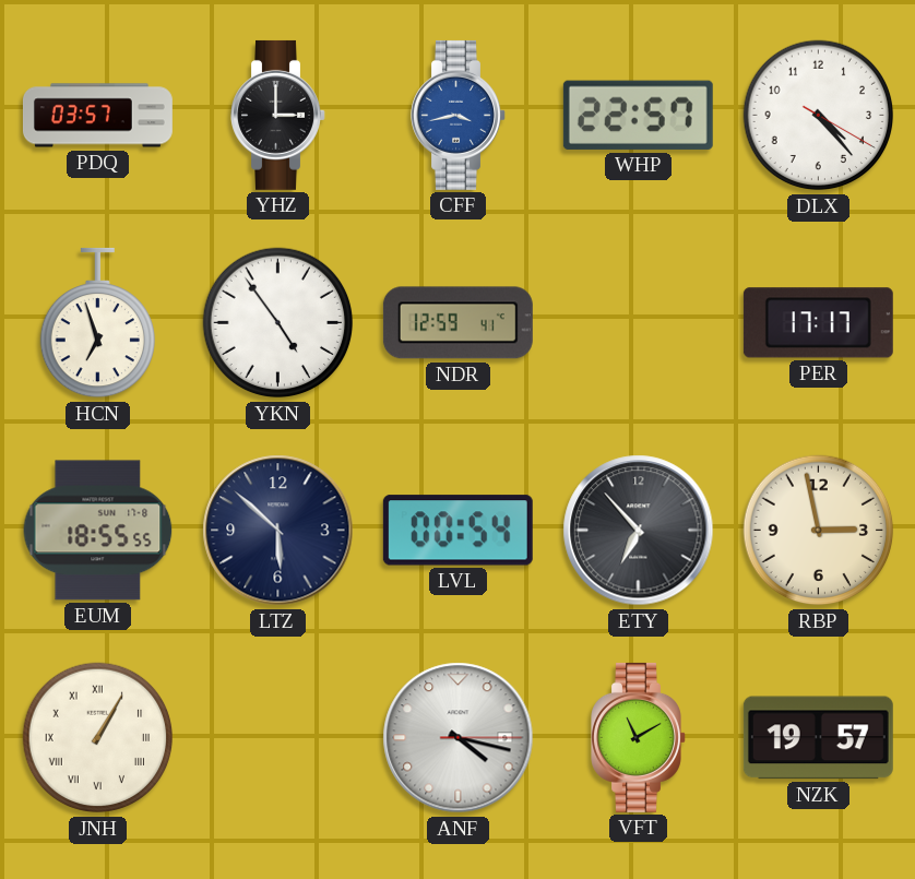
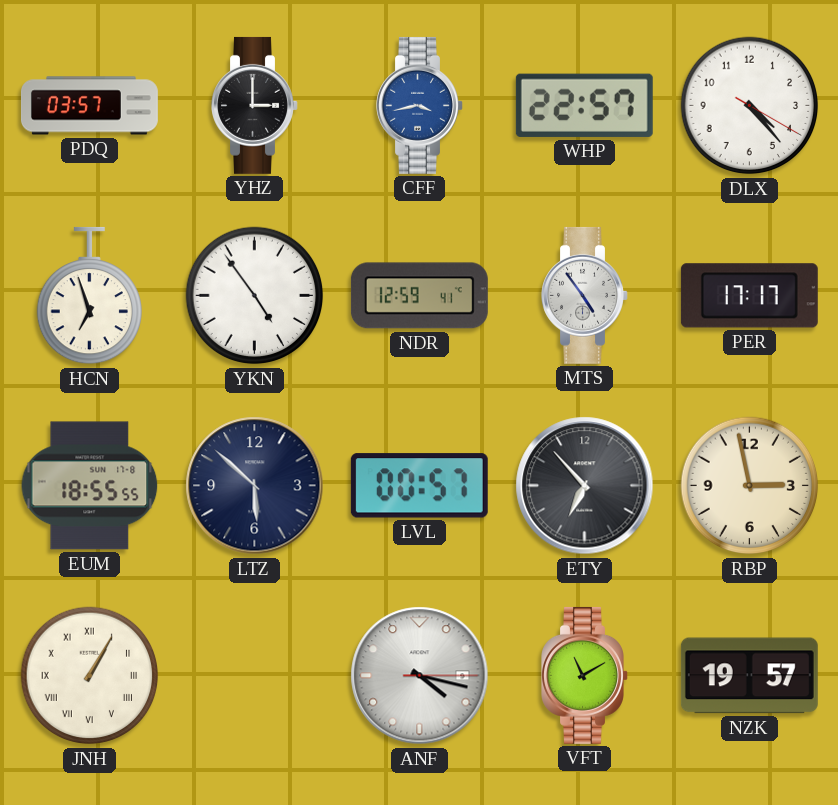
MTS: none -> 4:54 (585, 295)
LVL: 00:54 -> 00:57 (419, 486)
